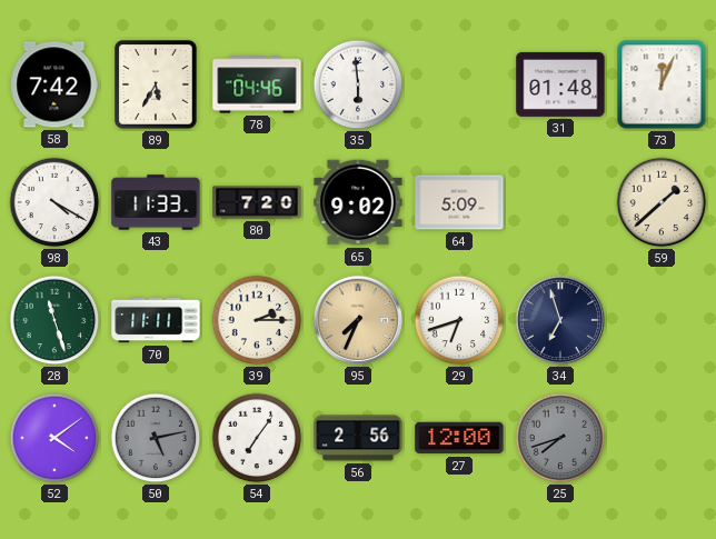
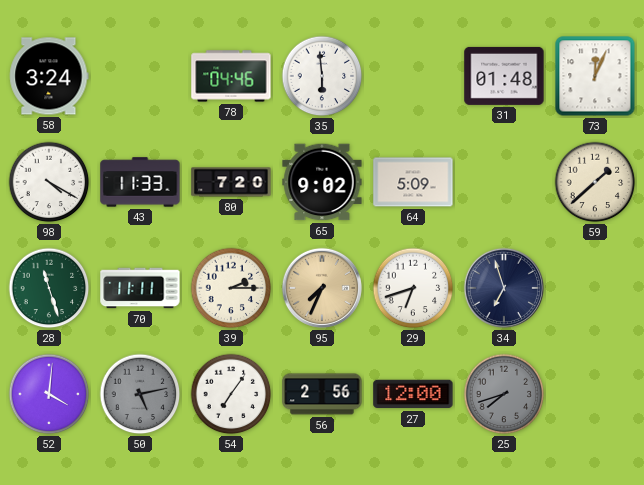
58: 7:42 -> 3:24 (49, 76)
89: 5:35 -> none (157, 84)
52: 4:09 -> 4:01 (49, 394)
